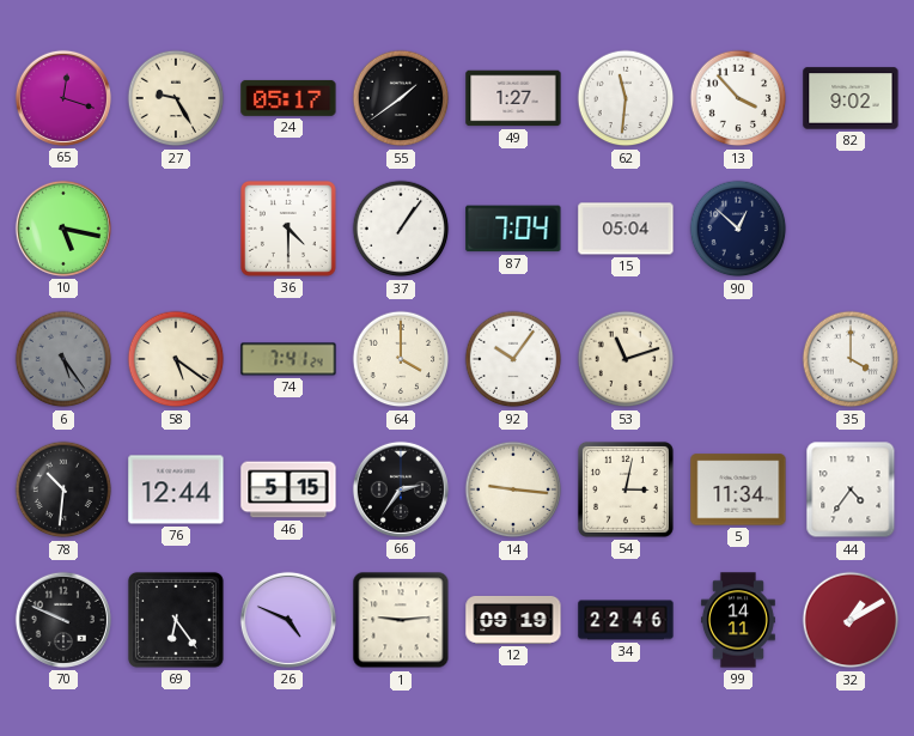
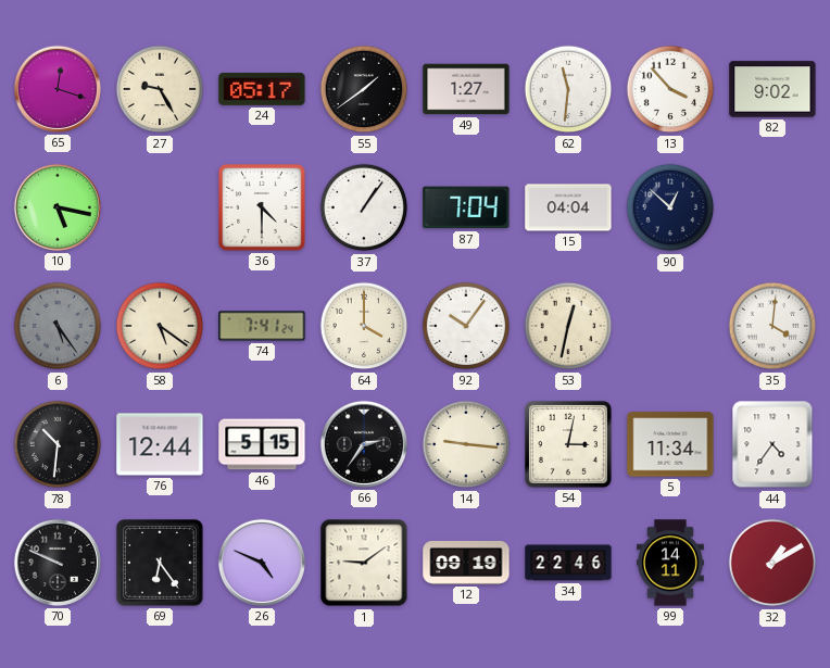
15: 05:04 -> 04:04 (568, 207)
53: 11:12 -> 12:32 (568, 326)
35: 4:00 -> 4:01 (772, 326)
1: 9:14 -> 9:09 (364, 563)
